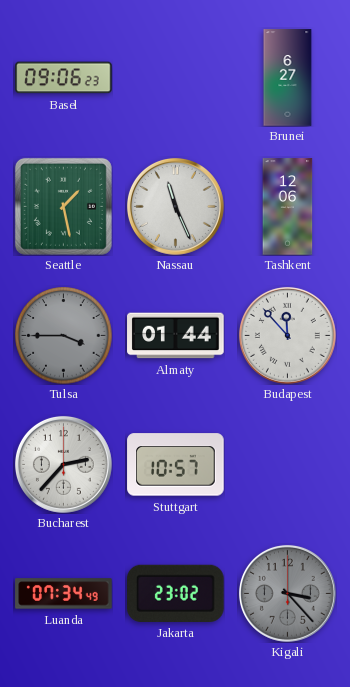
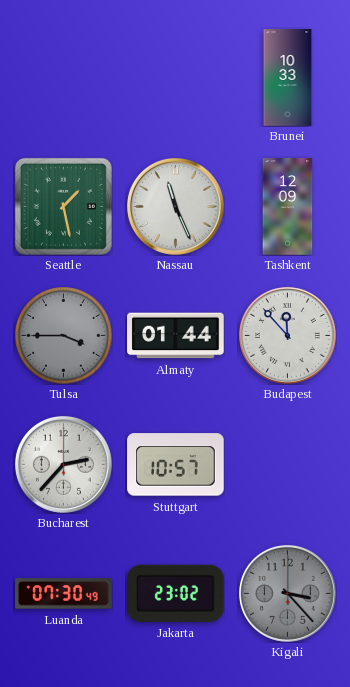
Basel: 09:06 -> none (64, 78)
Brunei: 6:27 -> 10:33 (288, 78)
Tashkent: 12:06 -> 12:09 (288, 207)
Luanda: 07:34 -> 07:30 (64, 594)
